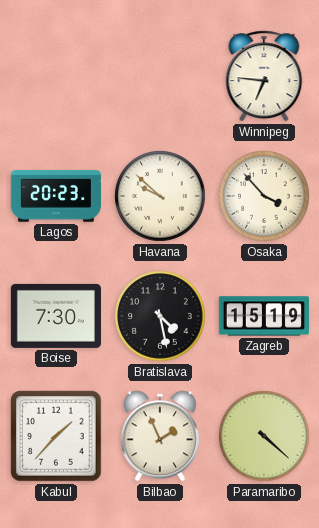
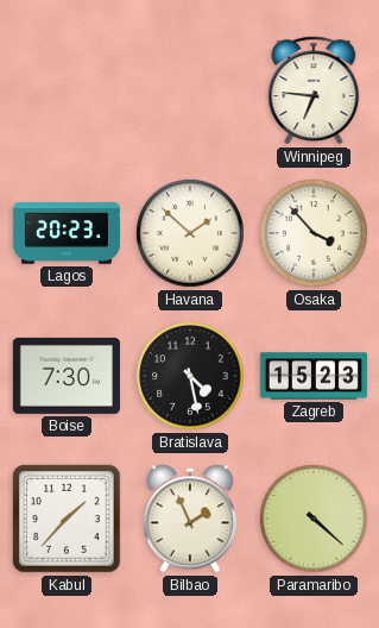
Havana: 9:52 -> 1:52 (190, 233)
Zagreb: 15:19 -> 15:23 (314, 376)
